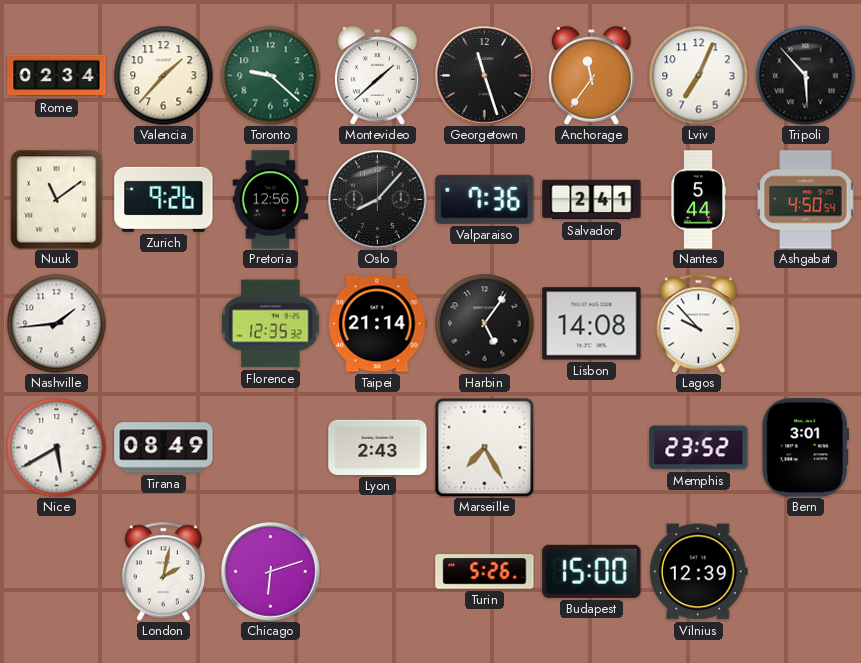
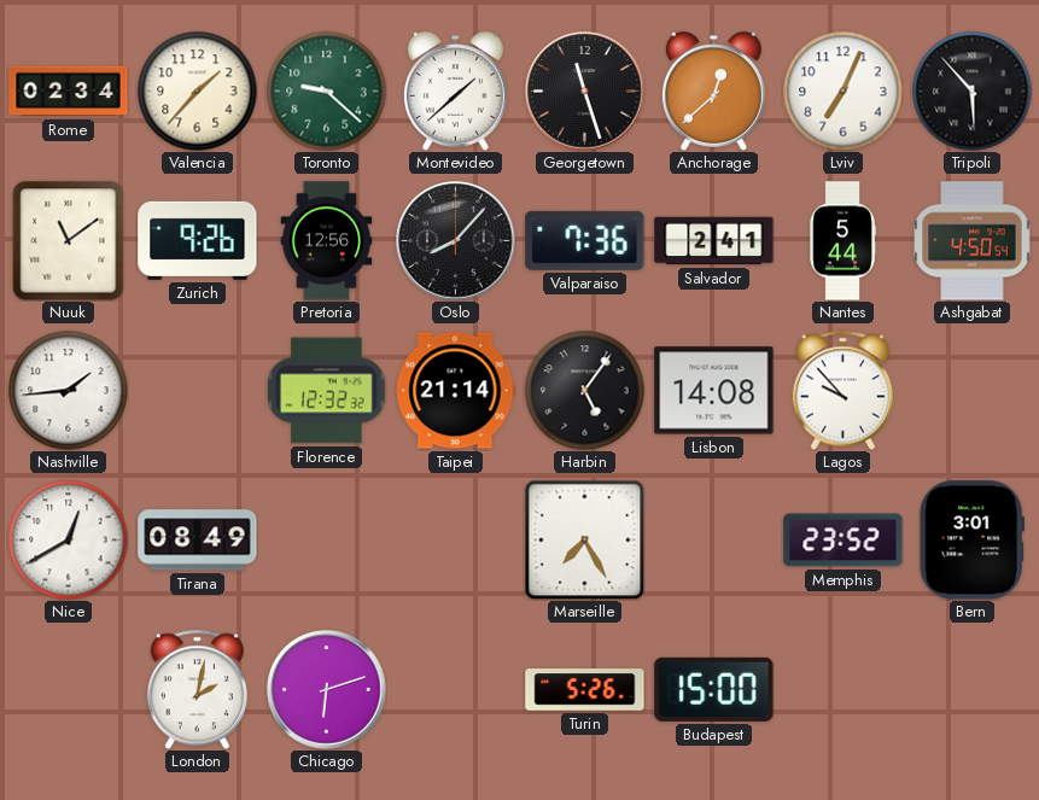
Anchorage: 11:36 -> 12:38 (713, 92)
Florence: 12:35 -> 12:32 (327, 391)
Nice: 5:40 -> 12:40 (69, 541)
Lyon: 2:43 -> none (378, 447)
Vilnius: 12:39 -> none (699, 572)
